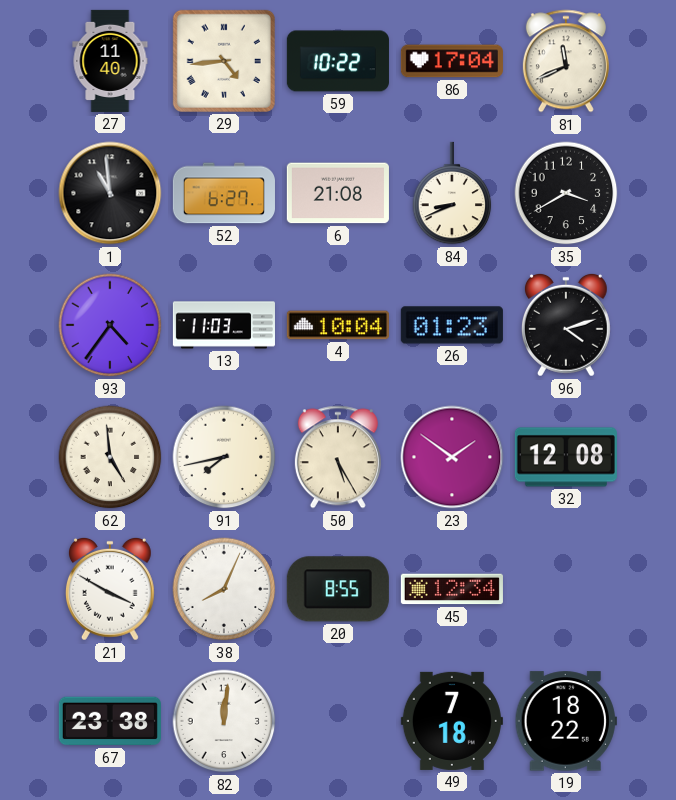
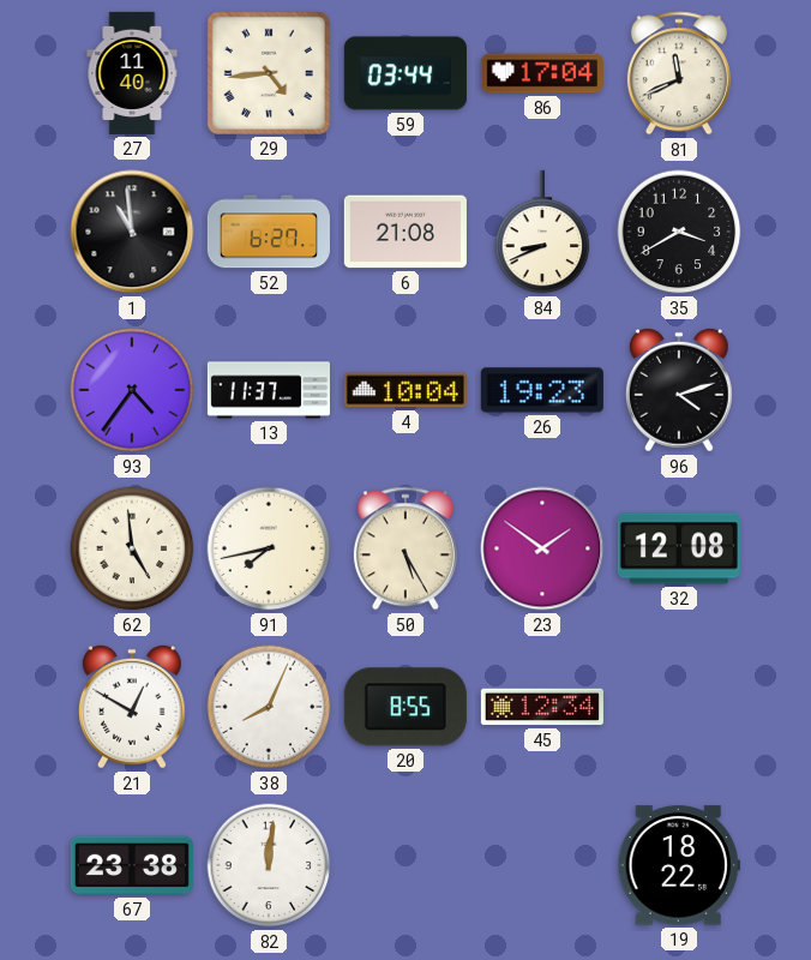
59: 10:22 -> 03:44 (405, 73)
13: 11:03 -> 11:37 (269, 390)
26: 01:23 -> 19:23 (542, 390)
21: 3:50 -> 12:50 (132, 707)
49: 7:18 -> none (452, 721)
